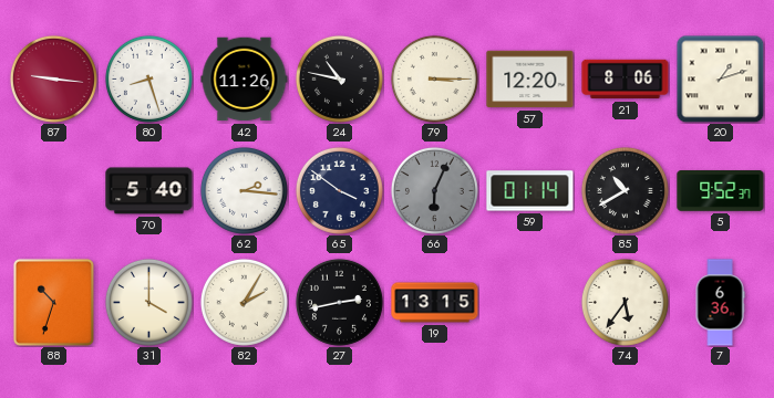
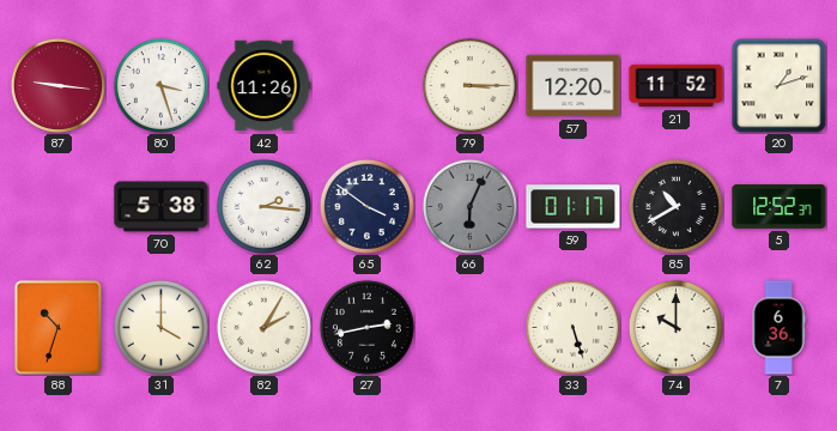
80: 8:27 -> 3:27 (160, 85)
24: 10:47 -> none (339, 78)
21: 8:06 -> 11:52 (677, 86)
70: 5:40 -> 5:38 (162, 207)
59: 01:14 -> 01:17 (574, 207)
5: 9:52 -> 12:52 (780, 207)
19: 13:15 -> none (435, 303)
33: none -> 5:27 (572, 327)
74: 5:36 -> 10:00 (675, 327)
